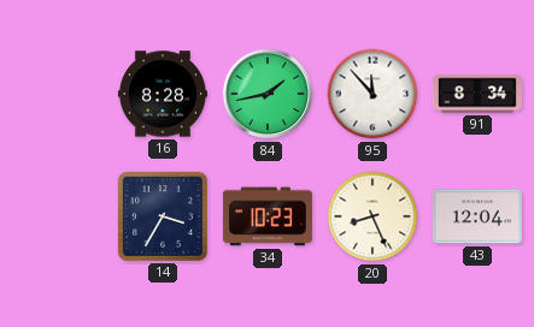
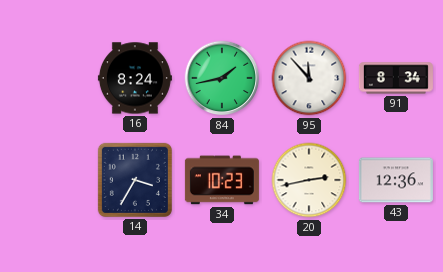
16: 8:28 -> 8:24 (135, 78)
20: 8:26 -> 2:43 (309, 180)
43: 12:04 -> 12:36 (396, 180)
